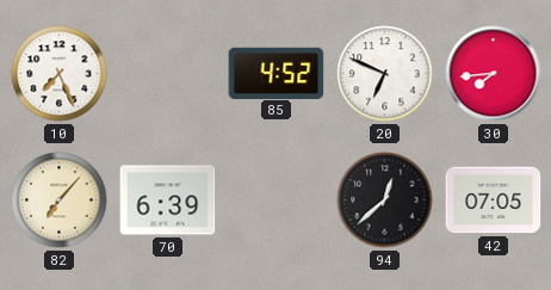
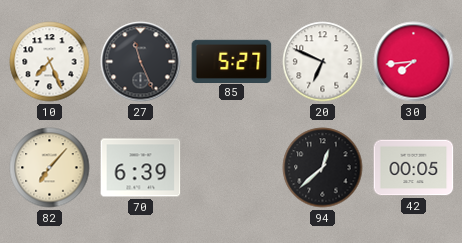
27: none -> 11:26 (141, 62)
85: 4:52 -> 5:27 (232, 61)
42: 07:05 -> 00:05 (414, 168)
